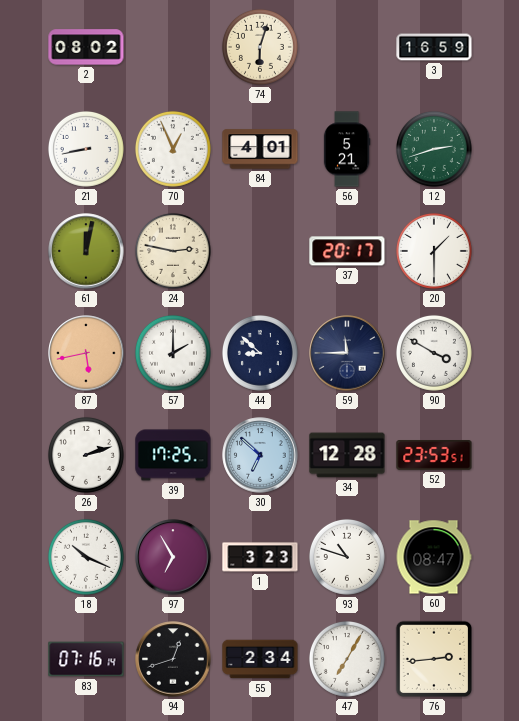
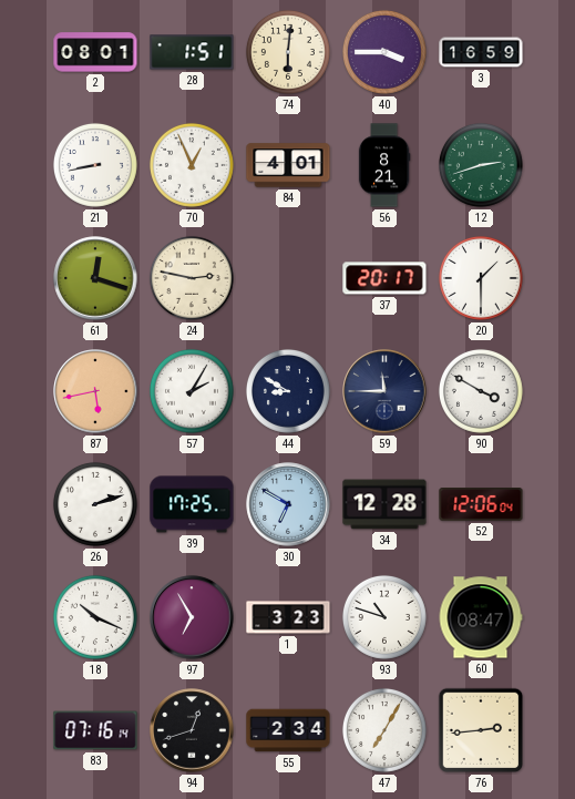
2: 08:02 -> 08:01 (95, 52)
28: none -> 1:51 (192, 52)
74: 6:03 -> 6:01 (288, 52)
40: none -> 3:45 (384, 52)
56: 5:21 -> 8:21 (384, 165)
61: 12:02 -> 12:18 (95, 278)
57: 2:00 -> 2:05 (192, 391)
44: 8:52 -> 8:50 (288, 391)
30: 6:52 -> 6:50 (288, 504)
52: 23:53 -> 12:06 (481, 505)
